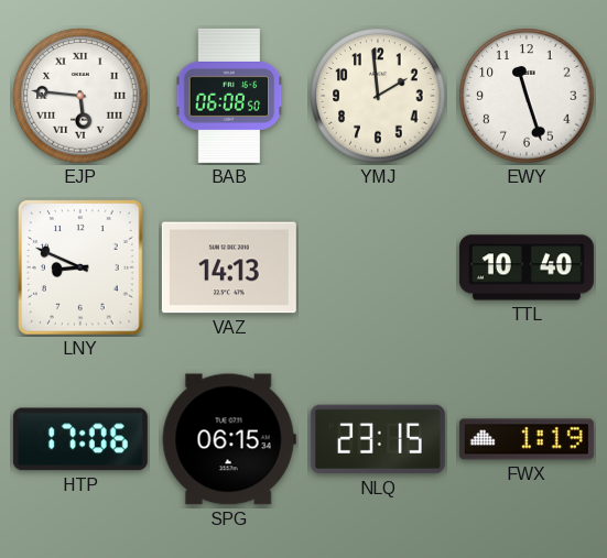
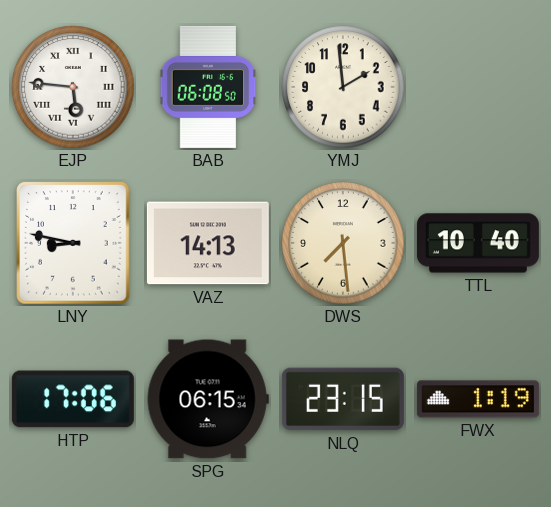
EWY: 11:27 -> none (527, 96)
LNY: 8:49 -> 8:47 (73, 243)
DWS: none -> 7:29 (343, 243)
